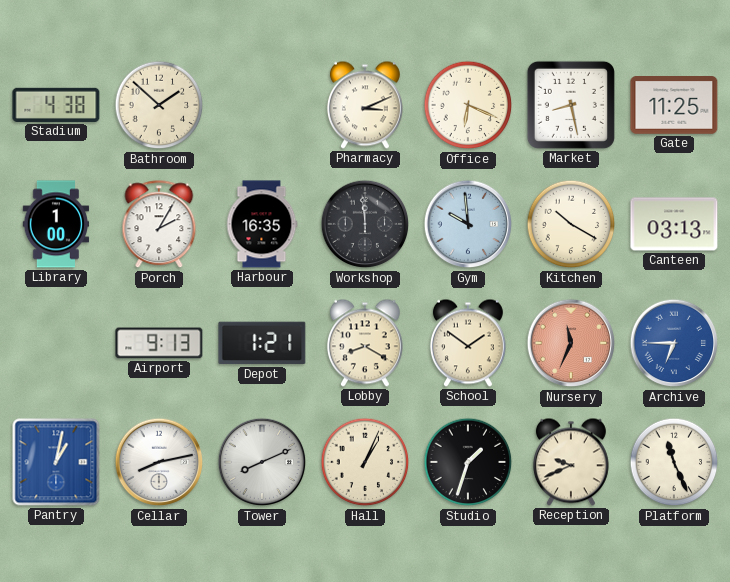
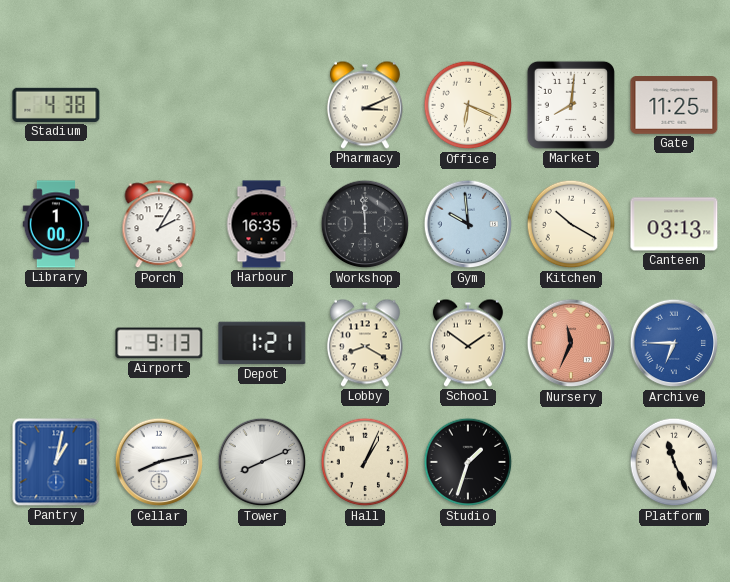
Bathroom: 1:52 -> none (159, 105)
Market: 8:28 -> 8:01 (571, 105)
Reception: 9:41 -> none (571, 462)
